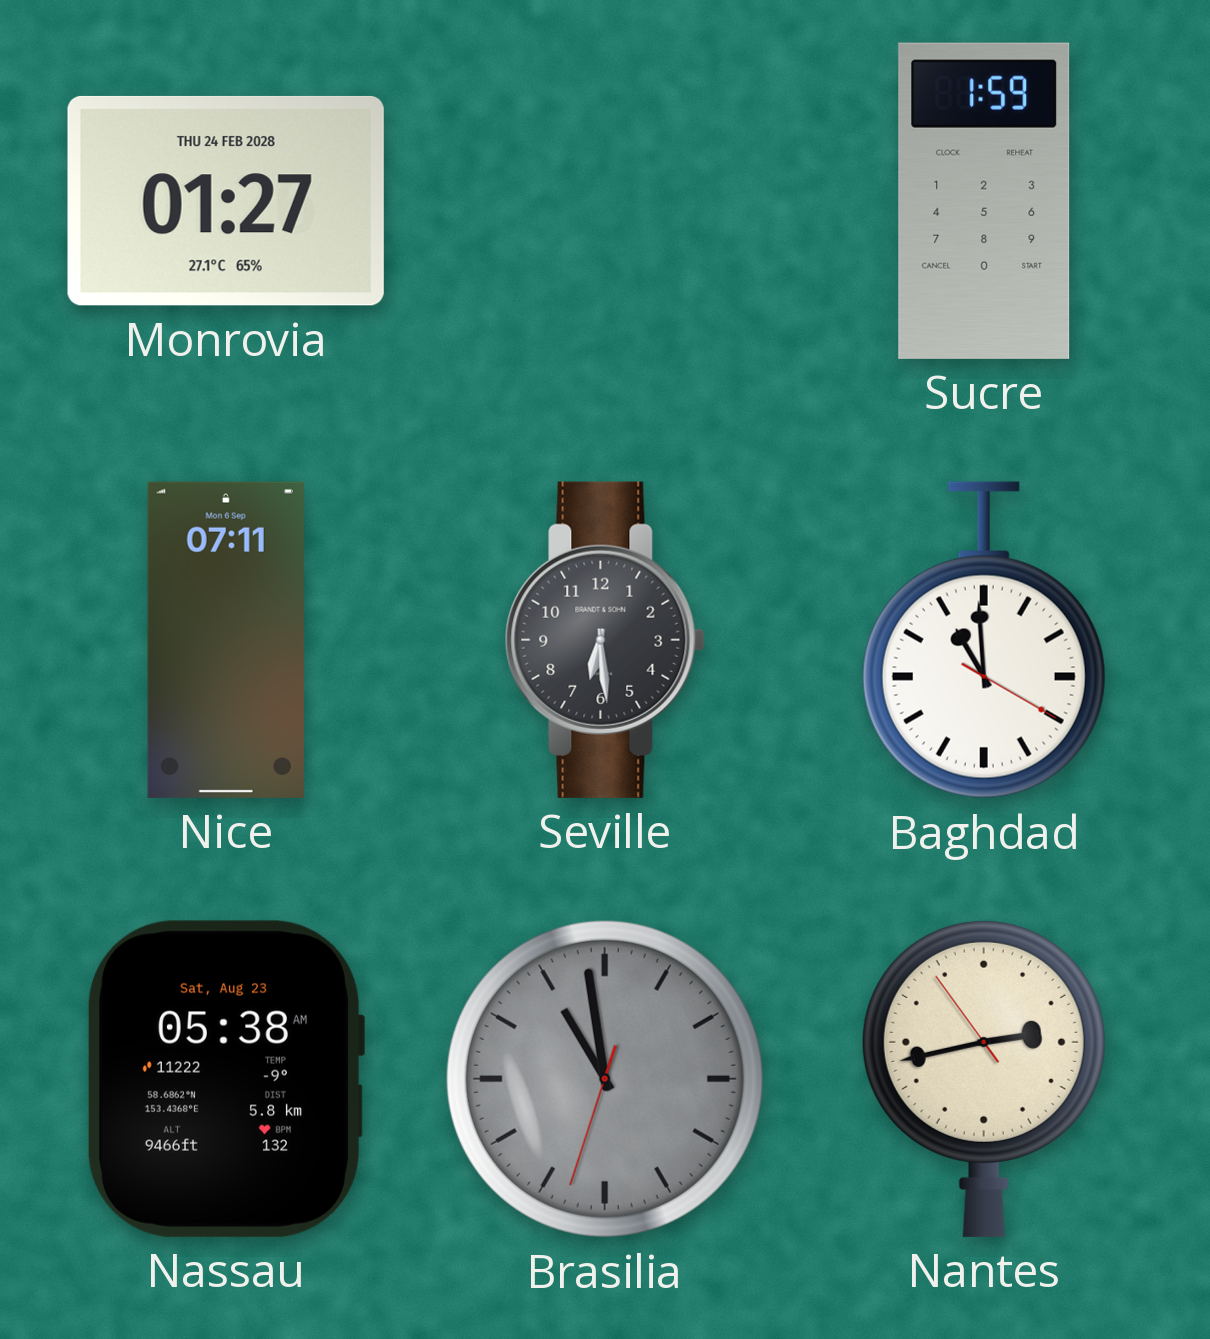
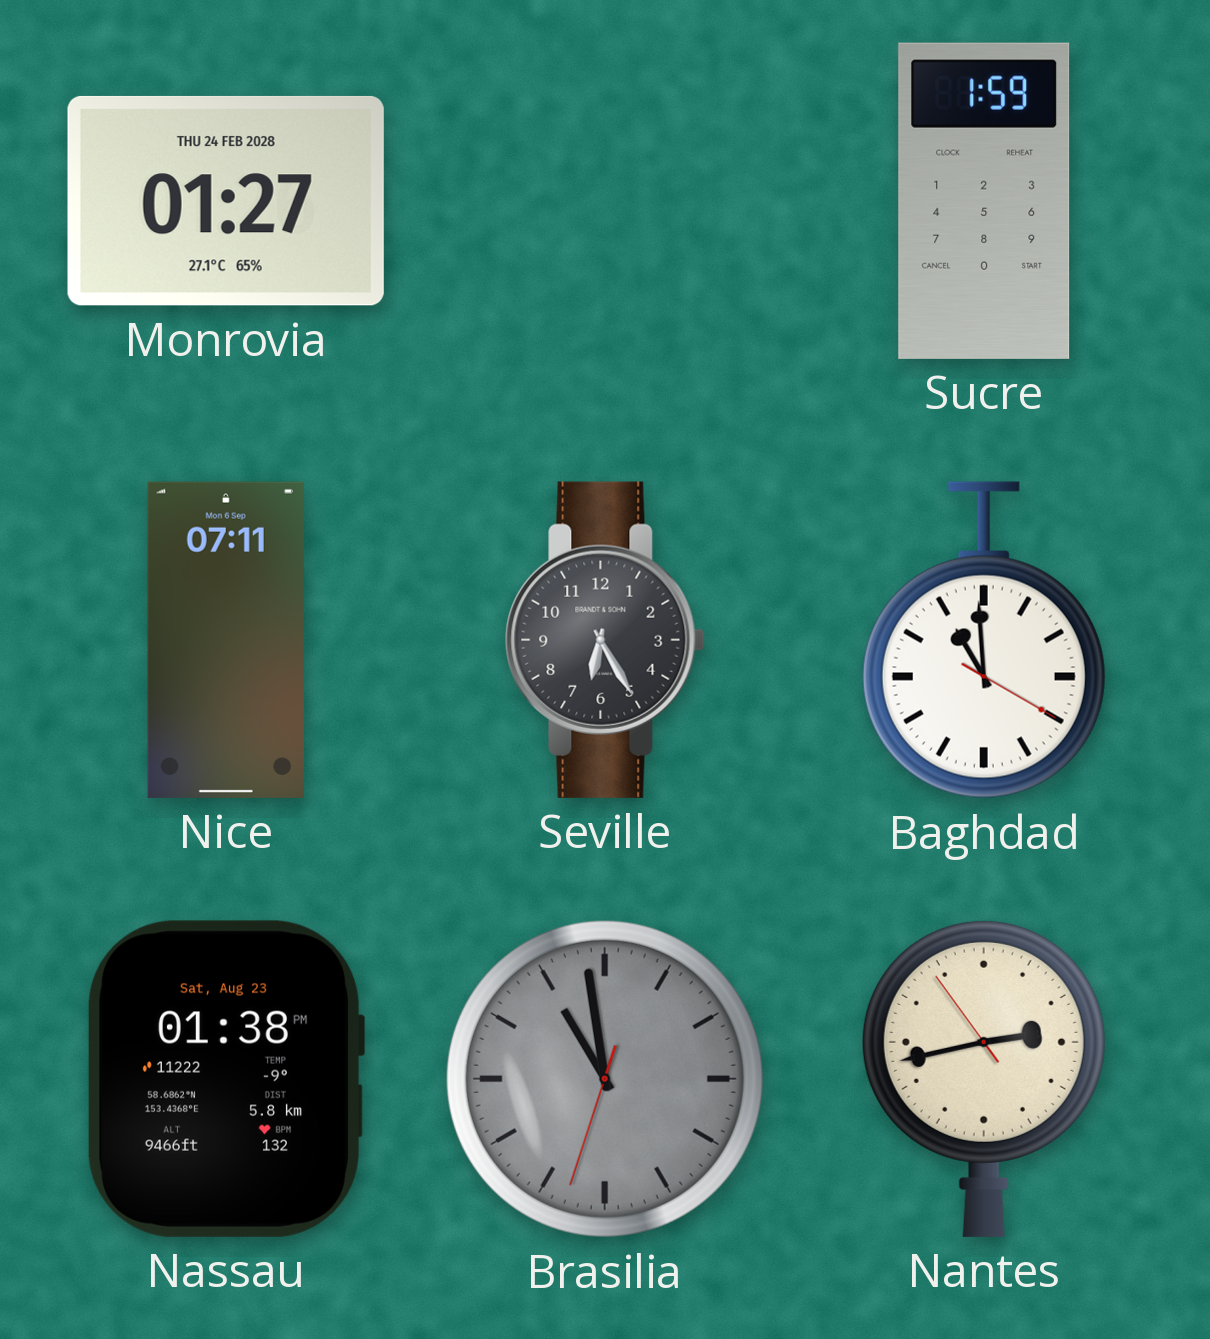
Seville: 6:29 -> 6:25 (605, 640)
Nassau: 05:38 -> 01:38 (225, 1079)
